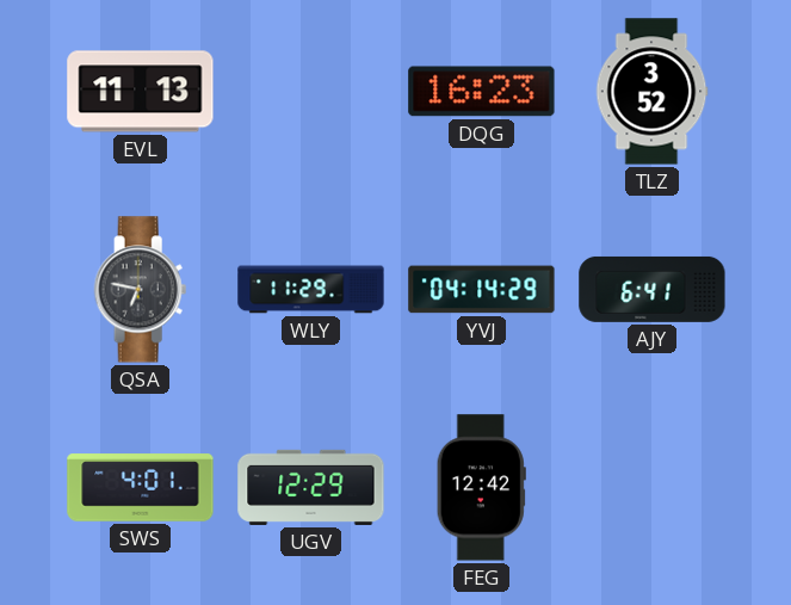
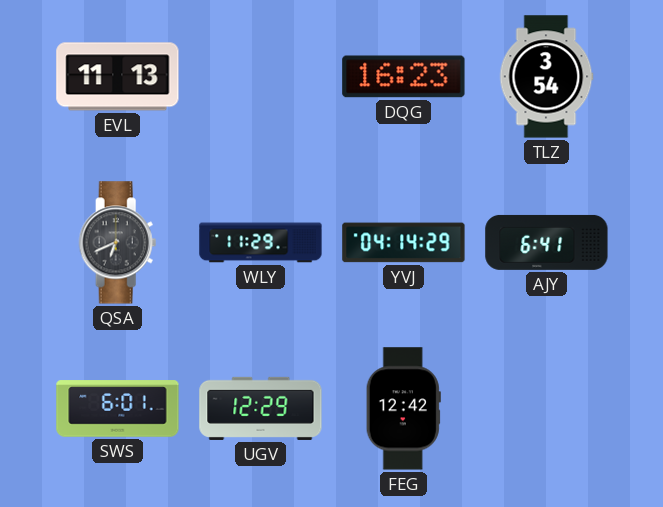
TLZ: 3:52 -> 3:54 (546, 77)
QSA: 6:47 -> 6:41 (118, 243)
SWS: 4:01 -> 6:01 (118, 409)
